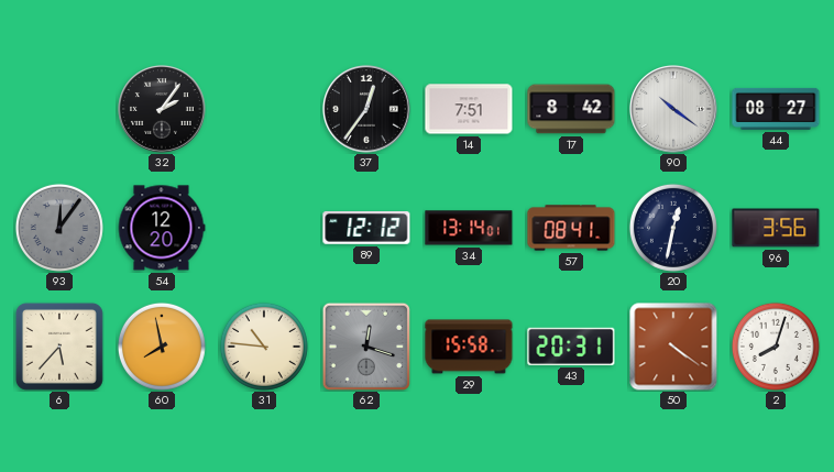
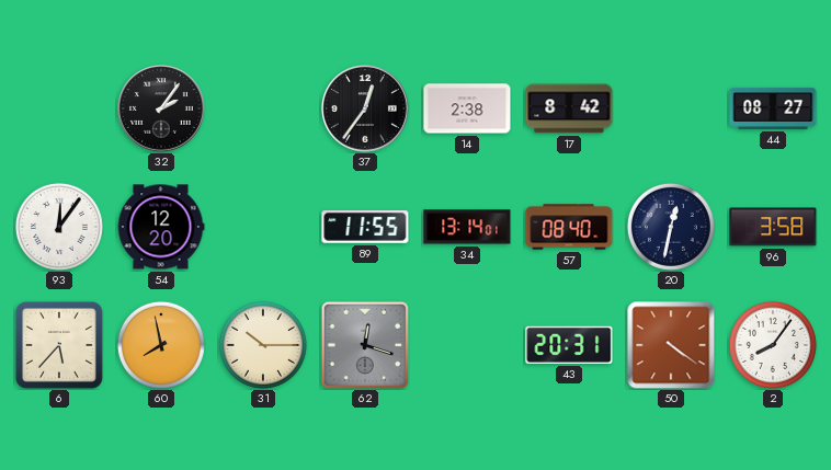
14: 7:51 -> 2:38 (467, 108)
90: 10:21 -> none (674, 109)
93 dial: grey -> white (59, 227)
89: 12:12 -> 11:55 (365, 228)
57: 08:41 -> 08:40 (569, 227)
96: 3:56 -> 3:58 (773, 227)
31: 10:46 -> 10:15 (263, 345)
29: 15:58 -> none (469, 347)
2: 8:03 -> 8:06 (773, 345)
